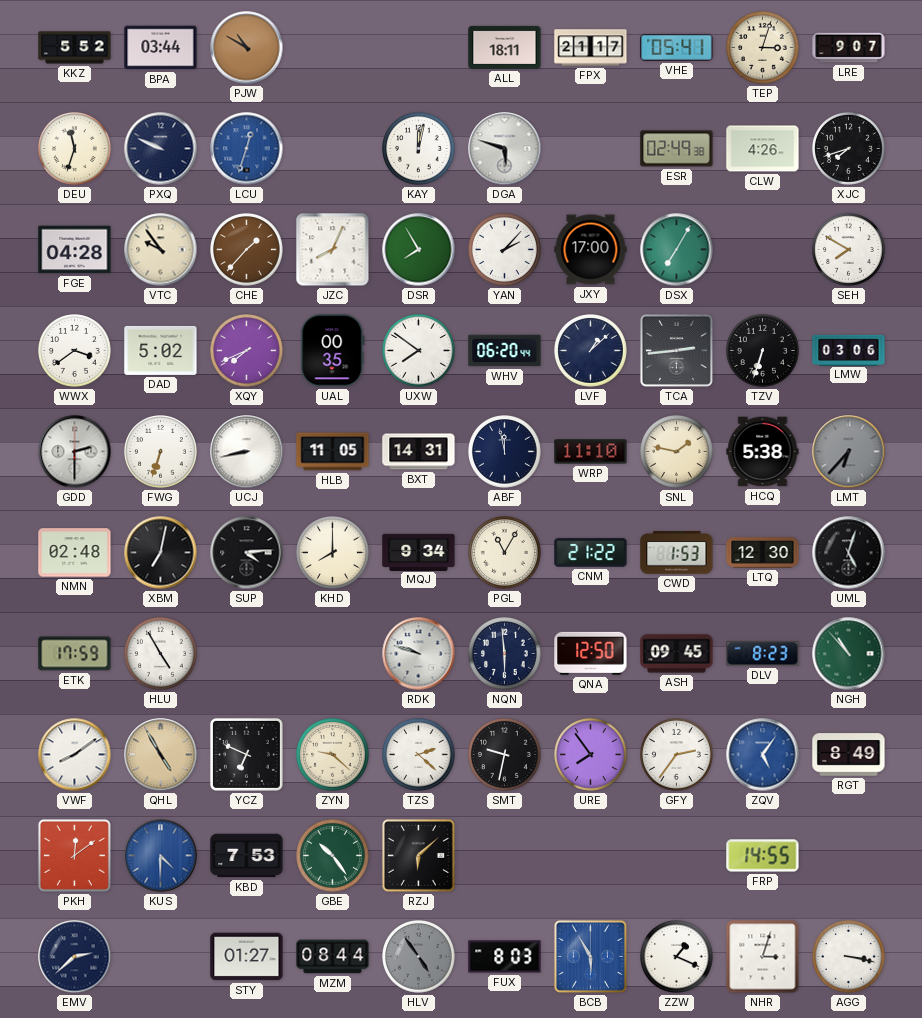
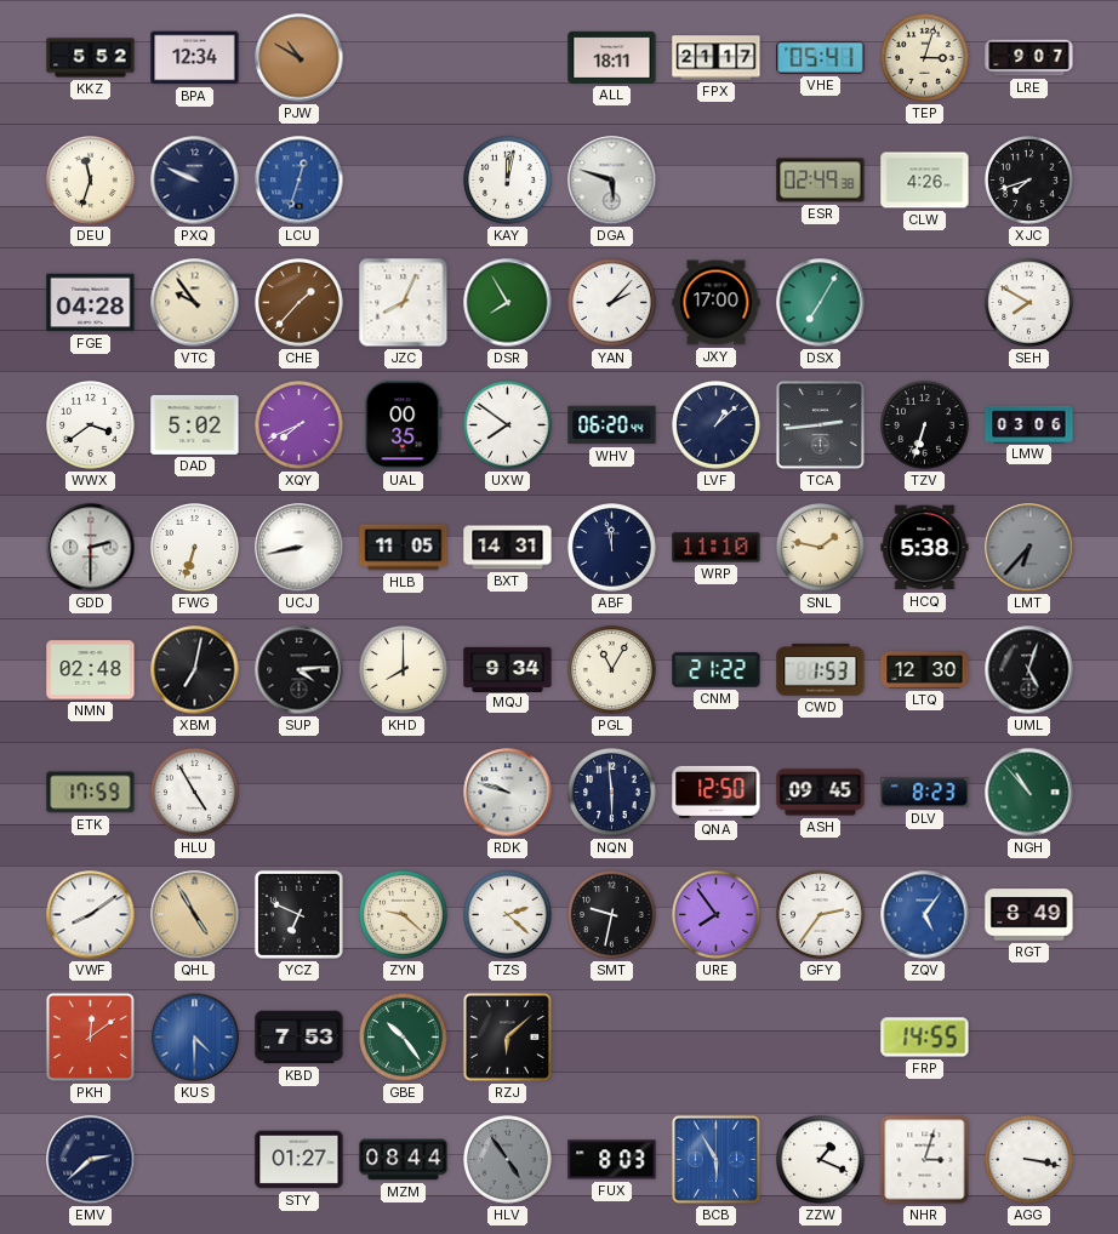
BPA: 03:44 -> 12:34 (195, 58)
